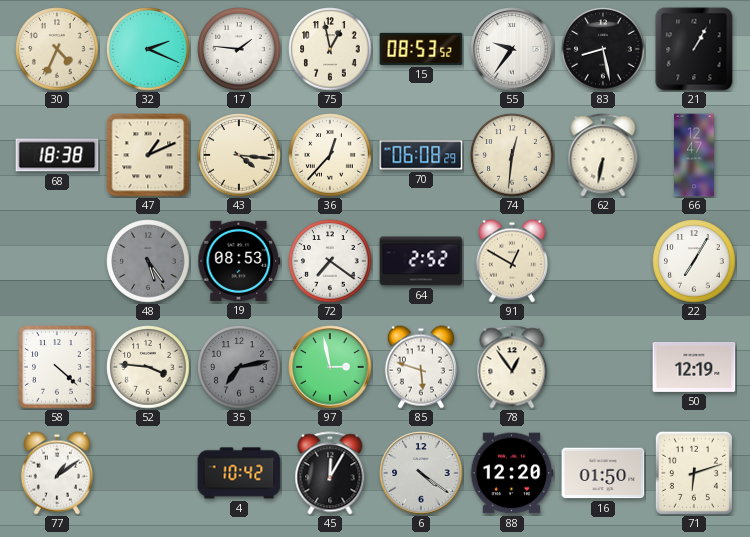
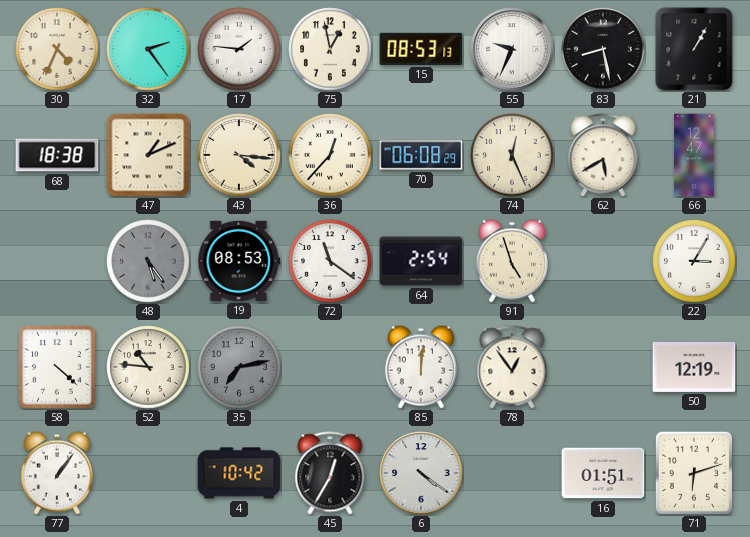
32: 2:19 -> 2:24 (148, 49)
15: 08:53:52 -> 08:53:13 (421, 49)
55: 9:36 -> 9:34 (512, 49)
74: 12:31 -> 12:26 (512, 155)
62: 6:32 -> 5:40 (603, 155)
72: 7:21 -> 11:21 (330, 261)
64: 2:52 -> 2:54 (421, 261)
91: 12:50 -> 4:57 (512, 261)
22: 7:05 -> 3:05 (694, 261)
52: 3:46 -> 10:46 (148, 367)
97: 2:58 -> none (330, 367)
85: 5:48 -> 12:01 (421, 367)
77: 1:09 -> 1:06 (57, 473)
45: 12:05 -> 12:35 (330, 473)
88: 12:20 -> none (512, 473)
16: 01:50 -> 01:51 (603, 473)
